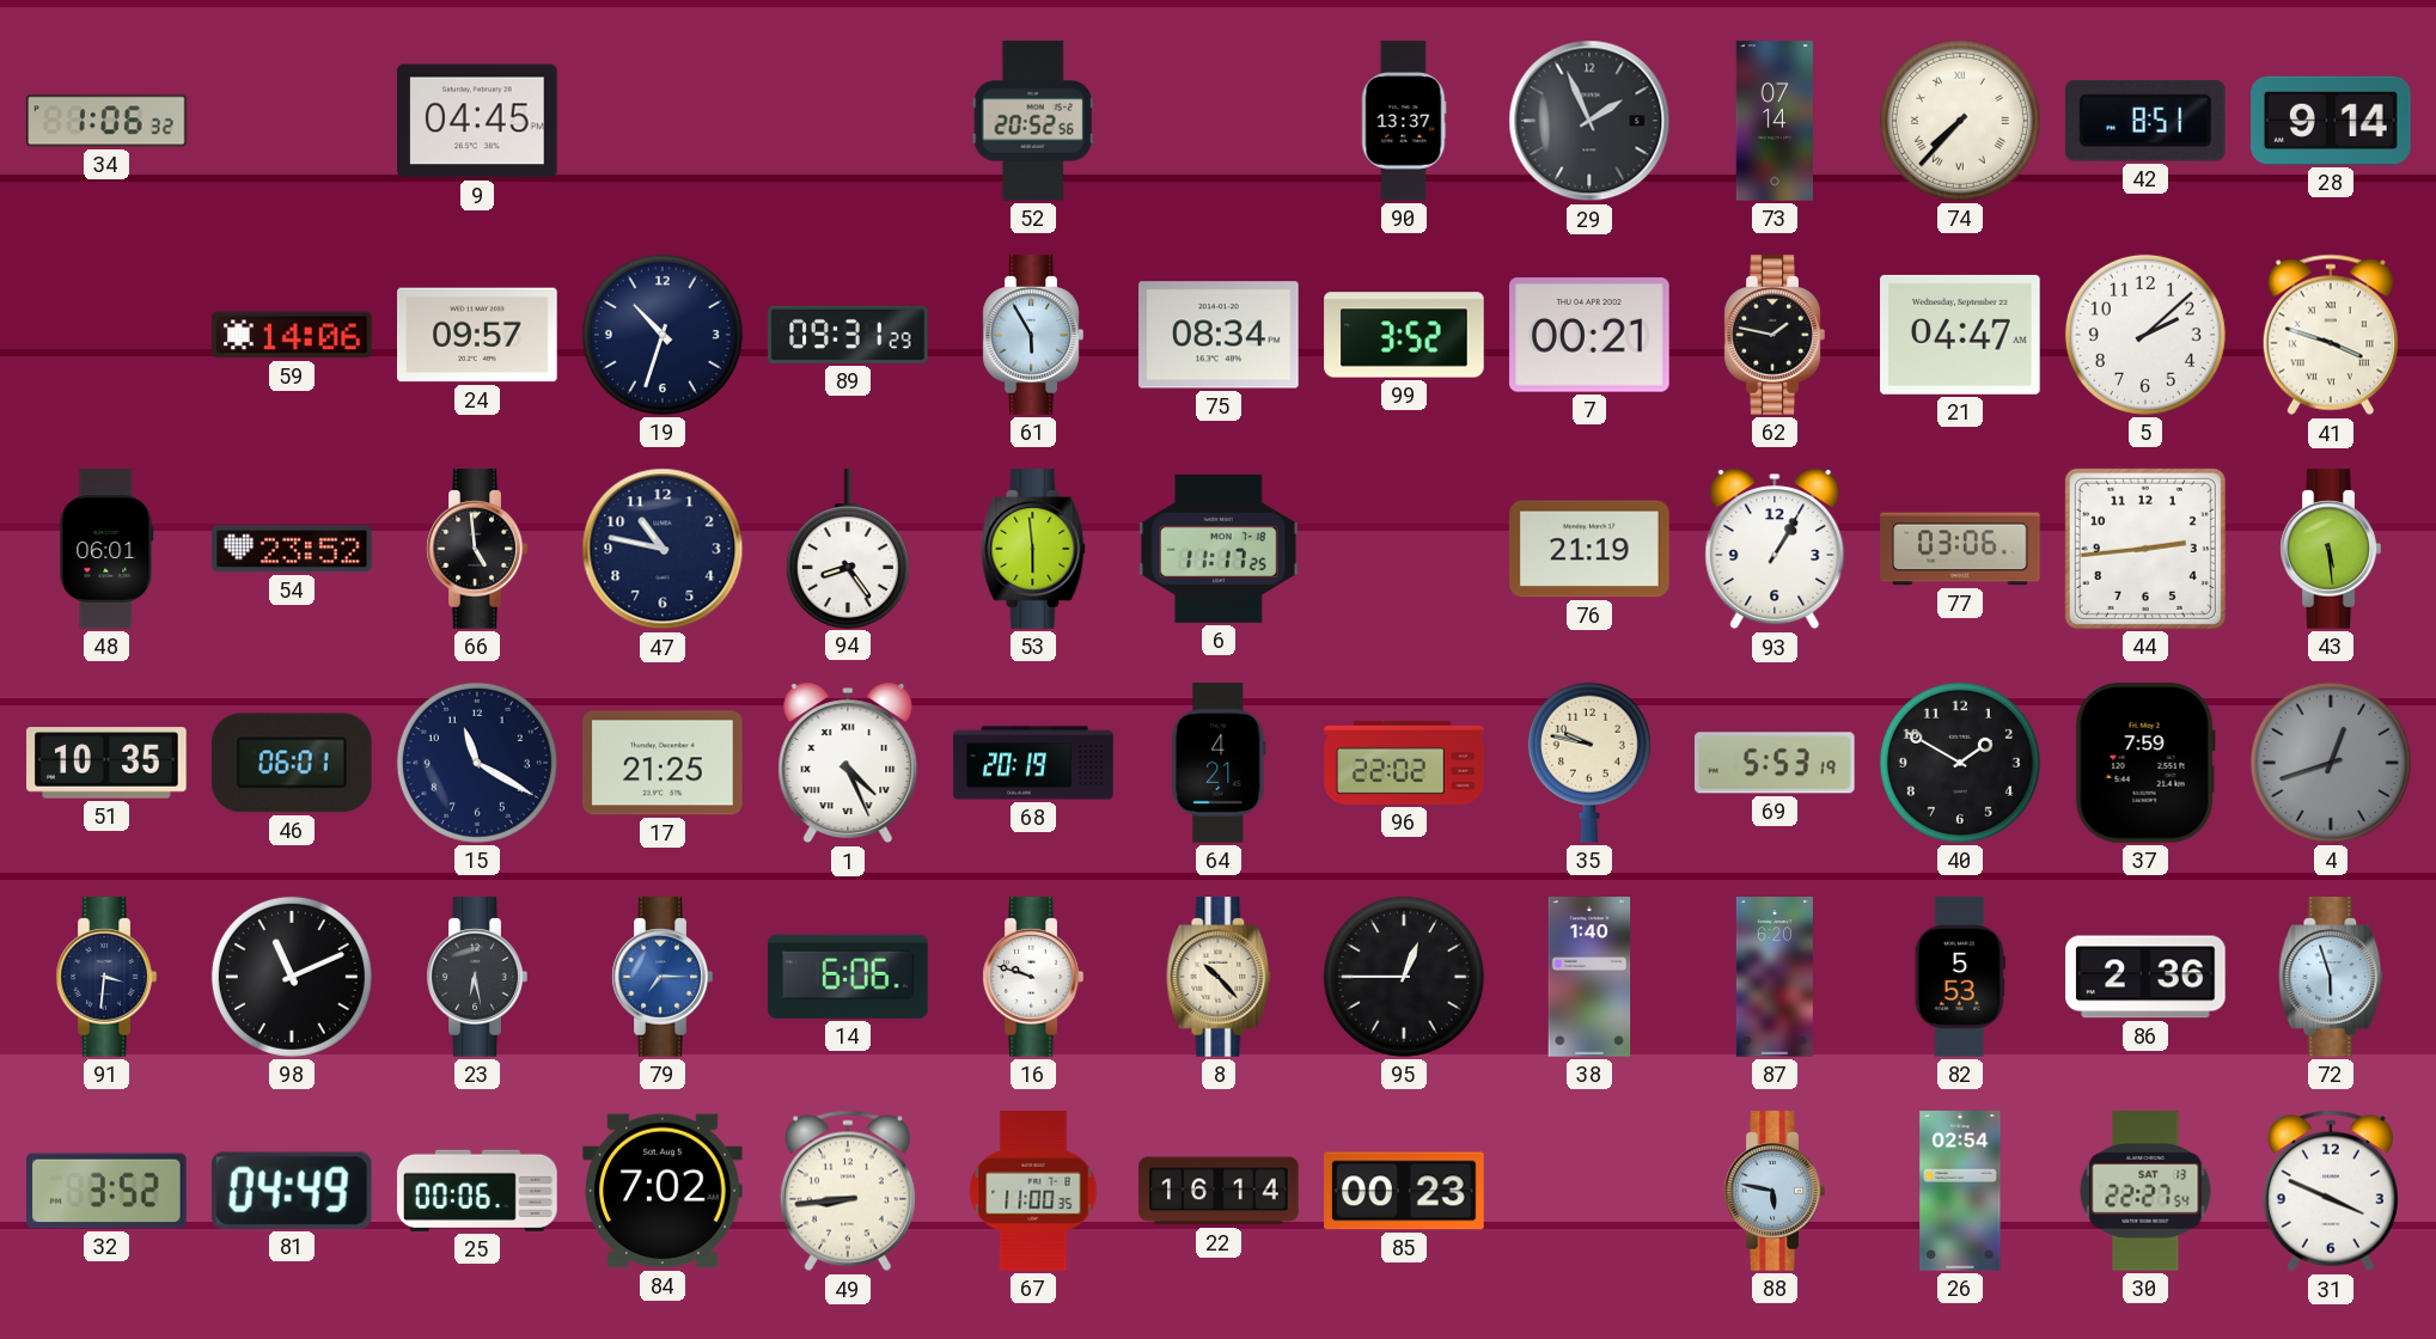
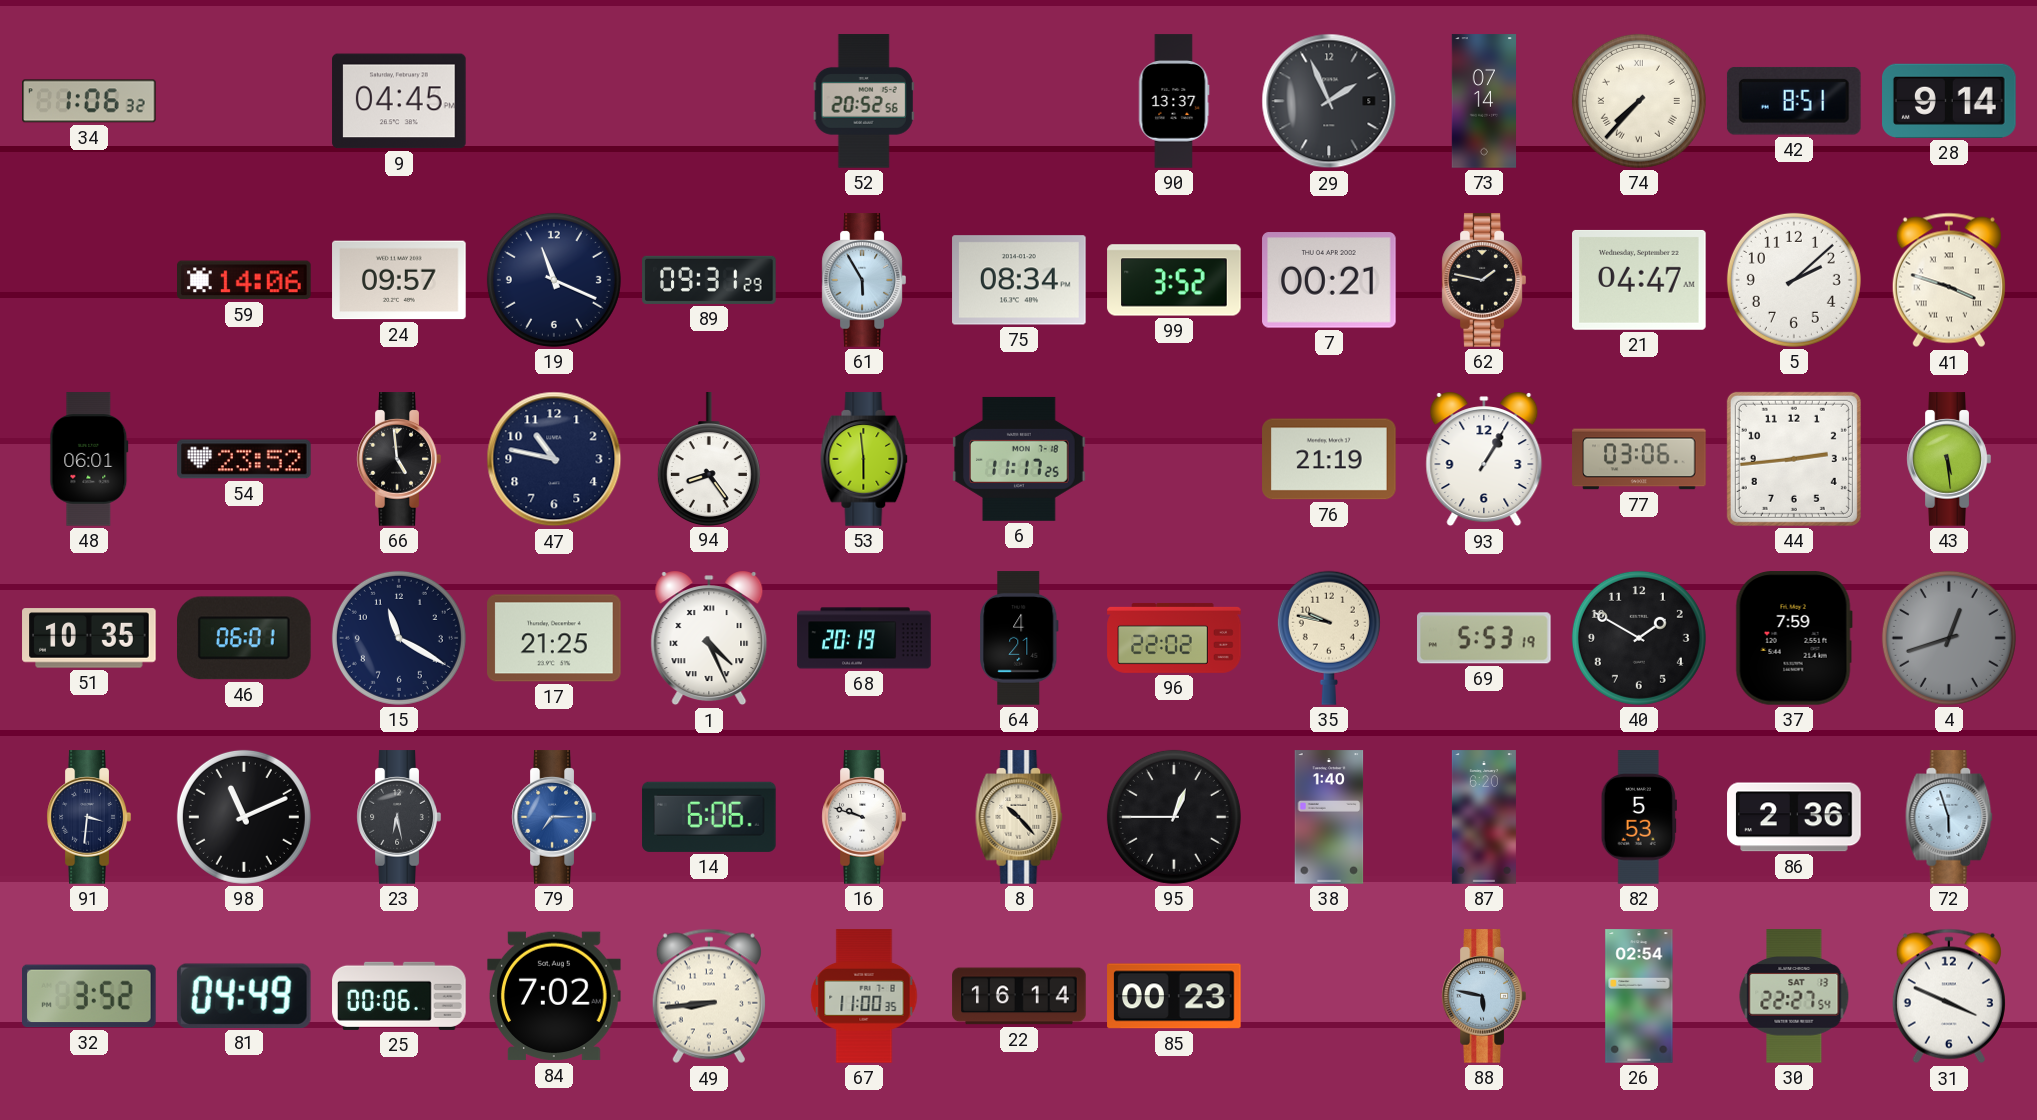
19: 10:33 -> 11:19 (554, 280)
